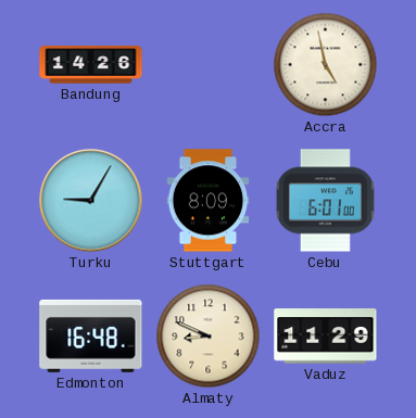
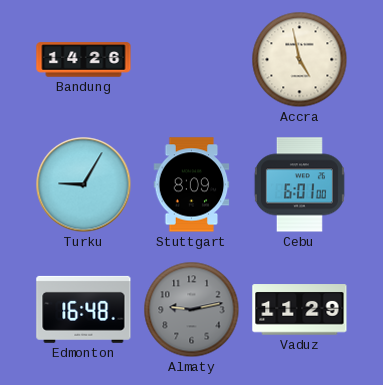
Almaty: 8:49 -> 9:13 (192, 310)
Almaty dial: cream -> grey (192, 310)
